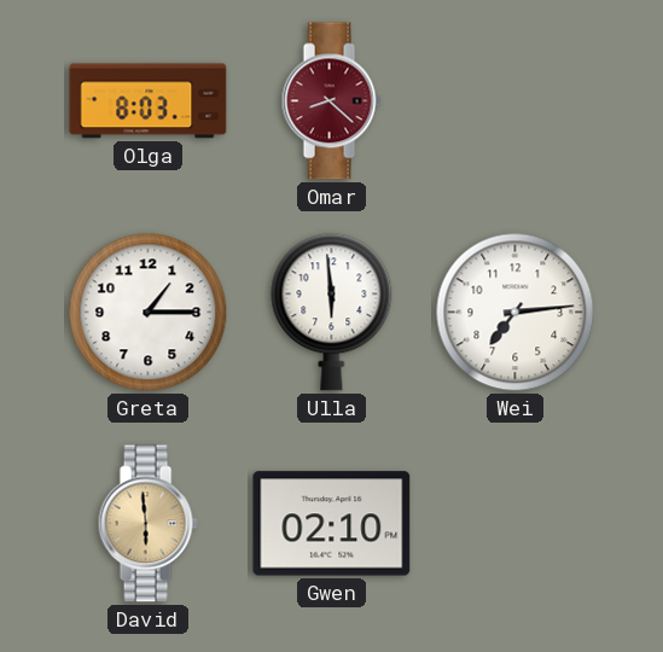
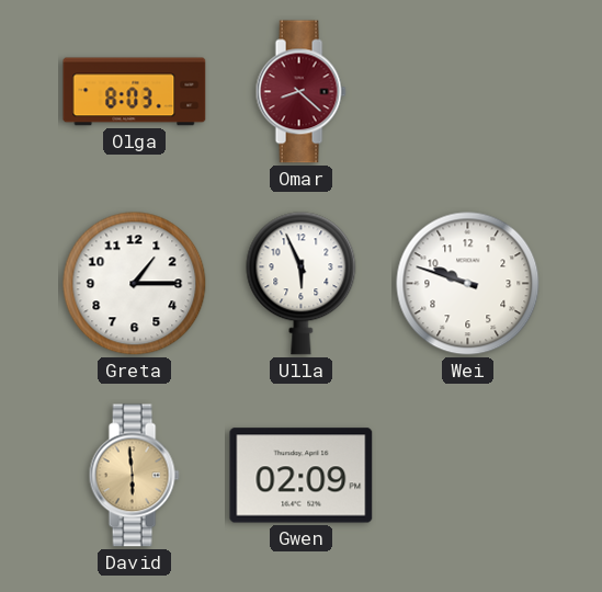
Ulla: 5:59 -> 5:56 (302, 284)
Wei: 7:14 -> 9:48 (468, 284)
Gwen: 02:10 -> 02:09 (302, 476)
